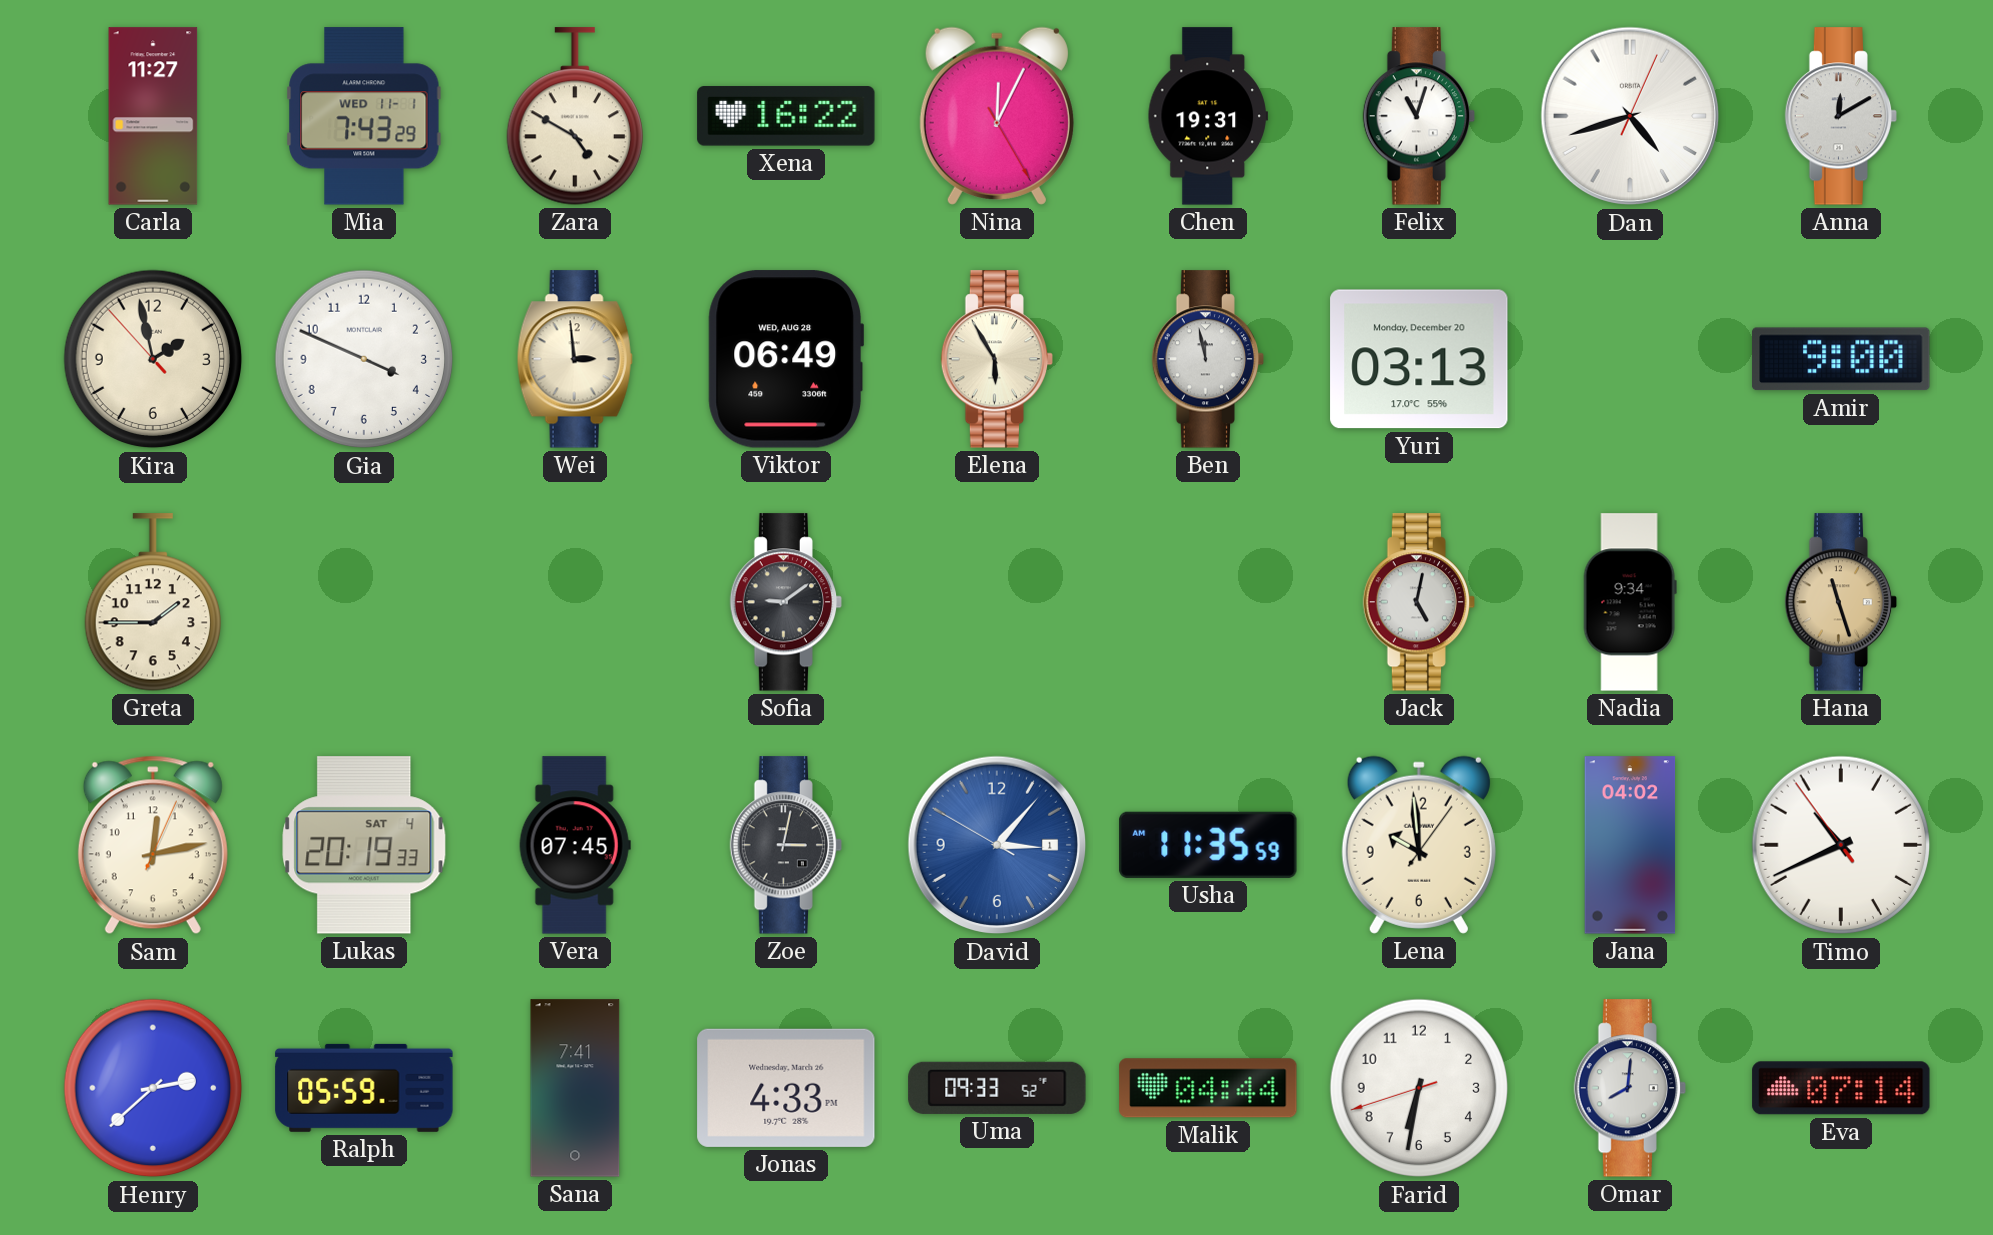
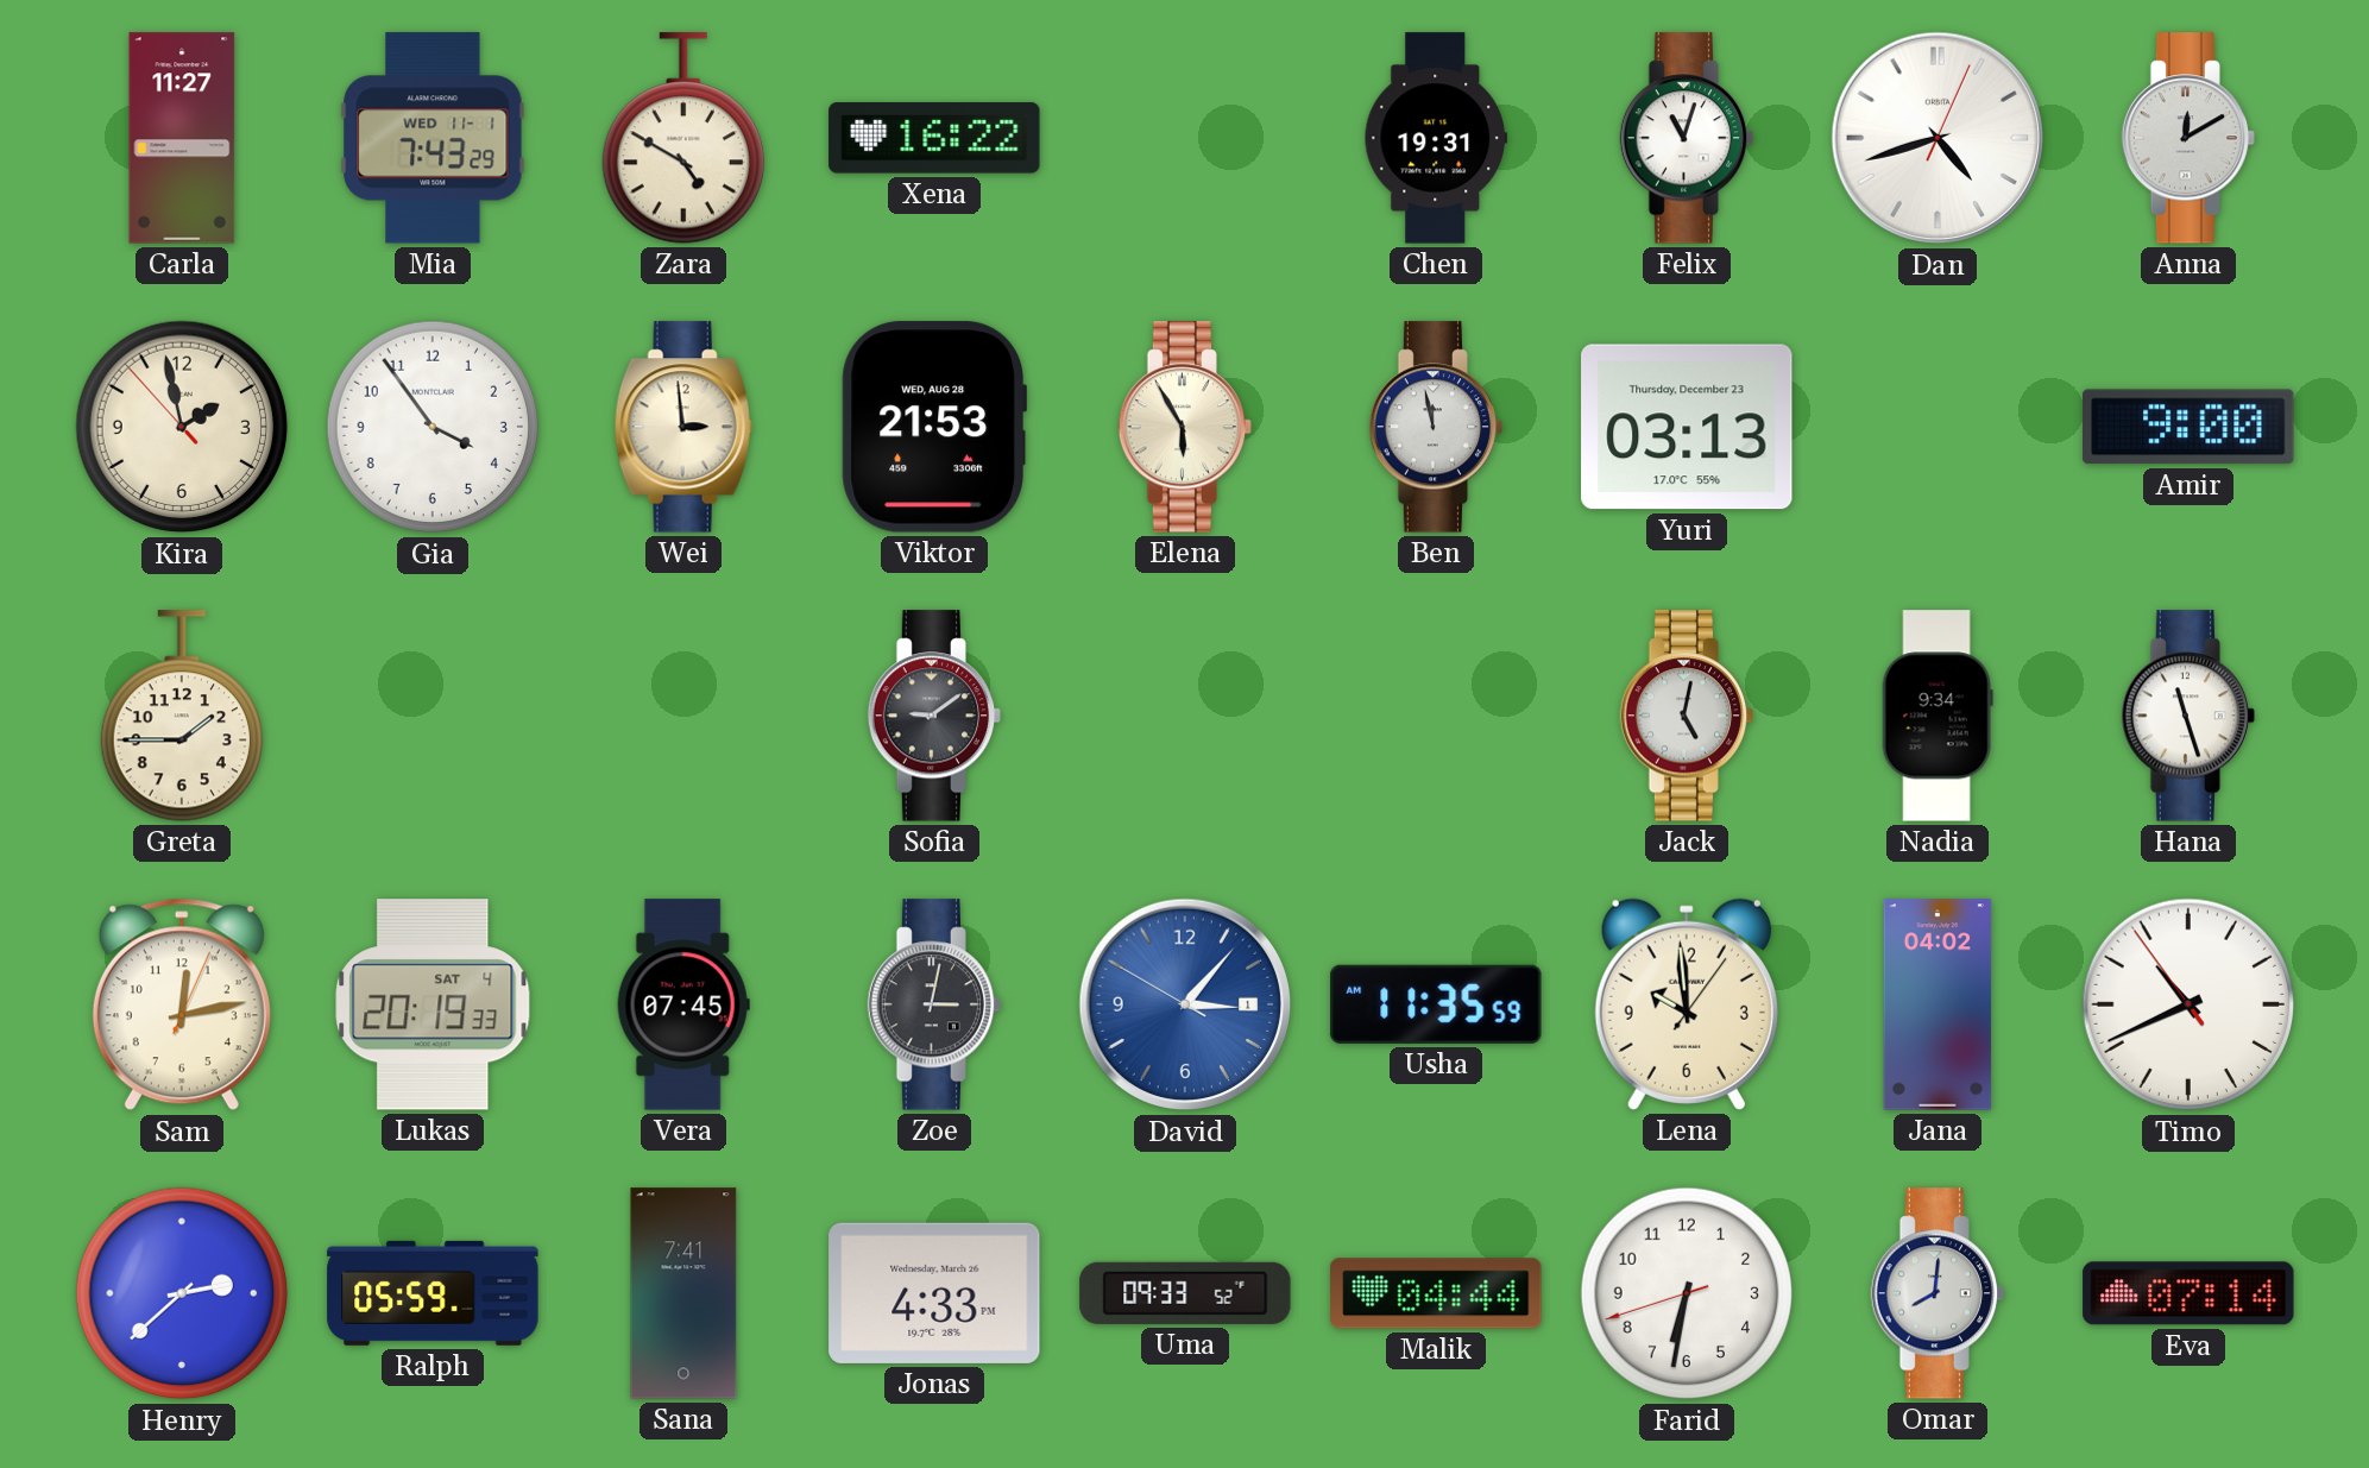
Nina: 12:04 -> none (997, 116)
Gia: 3:49 -> 3:54 (433, 427)
Viktor: 06:49 -> 21:53 (933, 427)
Yuri date: Monday, December 20 -> Thursday, December 23 (1687, 427)
Hana dial: champagne -> white (2188, 716)
